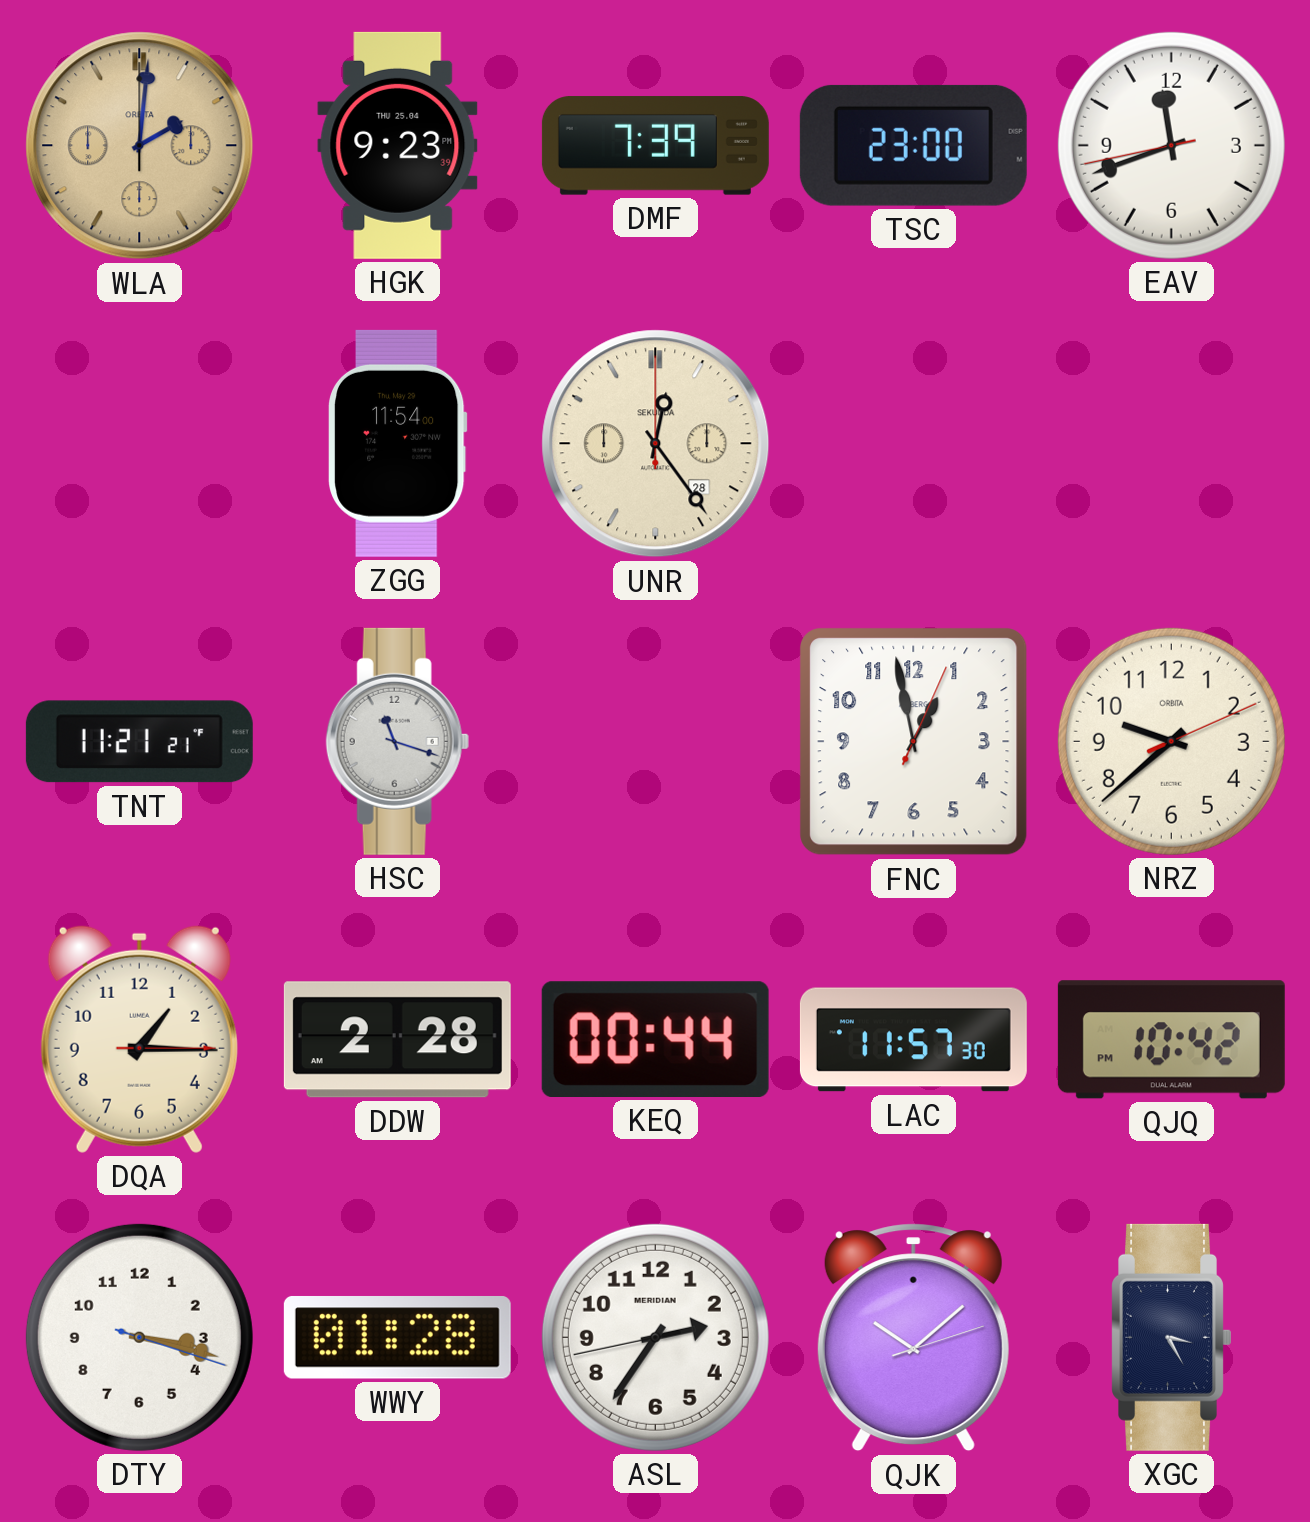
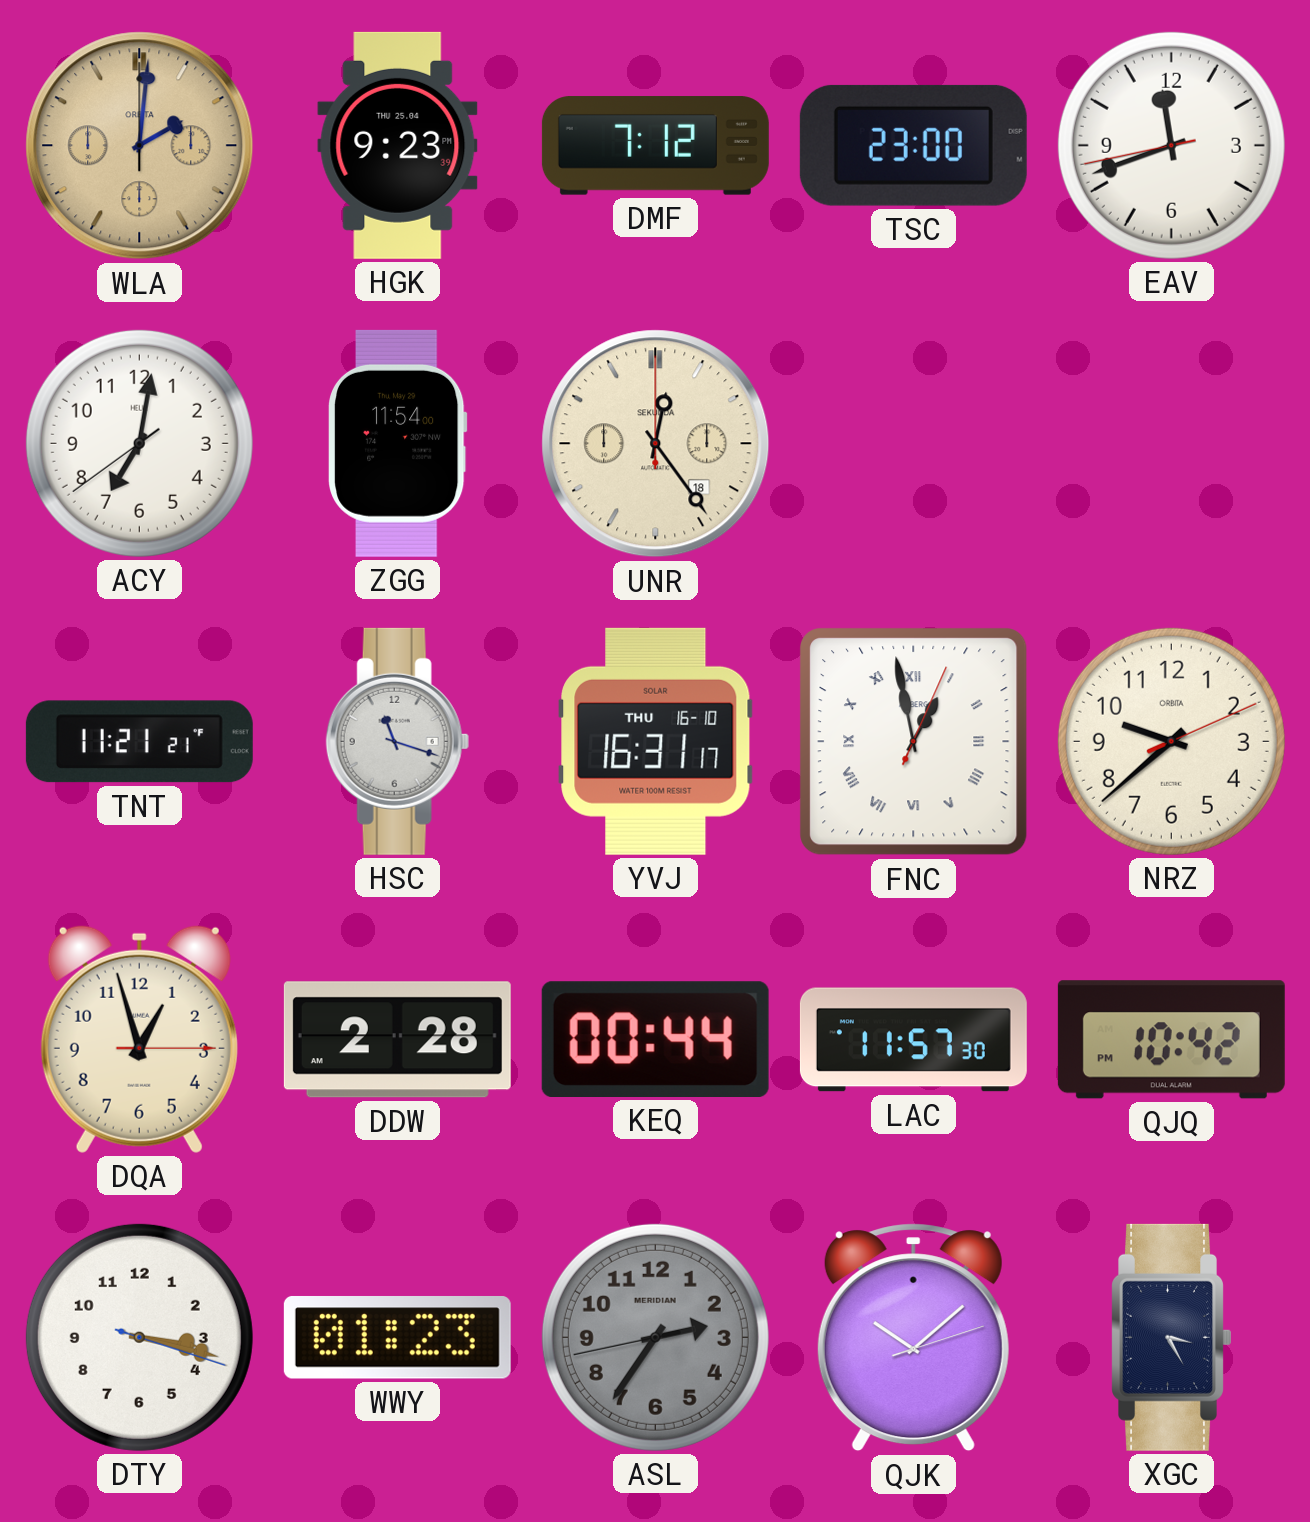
DMF: 7:39 -> 7:12 (655, 146)
ACY: none -> 7:01 (139, 443)
UNR date: 28 -> 18 (656, 444)
YVJ: none -> 16:31 (656, 741)
FNC numerals: Arabic -> Roman (914, 742)
DQA: 1:15 -> 12:57 (139, 1039)
WWY: 01:28 -> 01:23 (397, 1337)
ASL dial: white -> grey (655, 1337)
